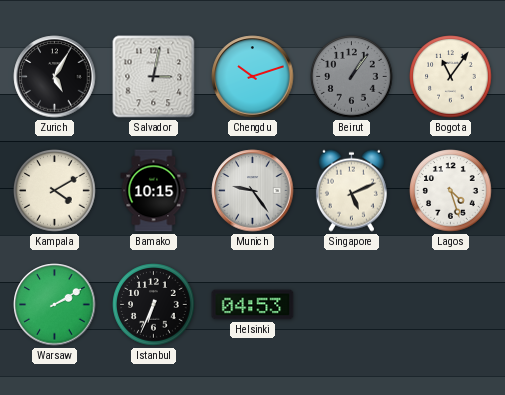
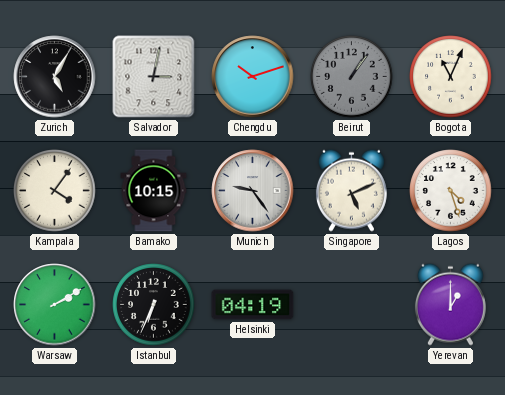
Bogota: 11:06 -> 11:04 (451, 77)
Kampala: 4:10 -> 4:06 (55, 191)
Helsinki: 04:53 -> 04:19 (253, 305)
Yerevan: none -> 1:00 (450, 304)
